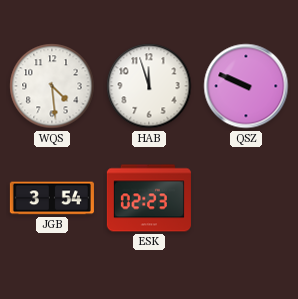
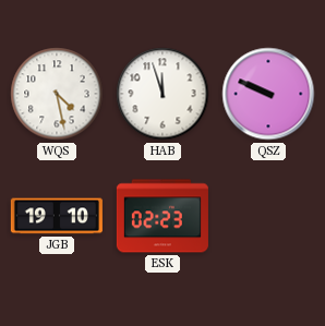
WQS: 4:29 -> 4:28 (57, 94)
JGB: 3:54 -> 19:10 (57, 216)
